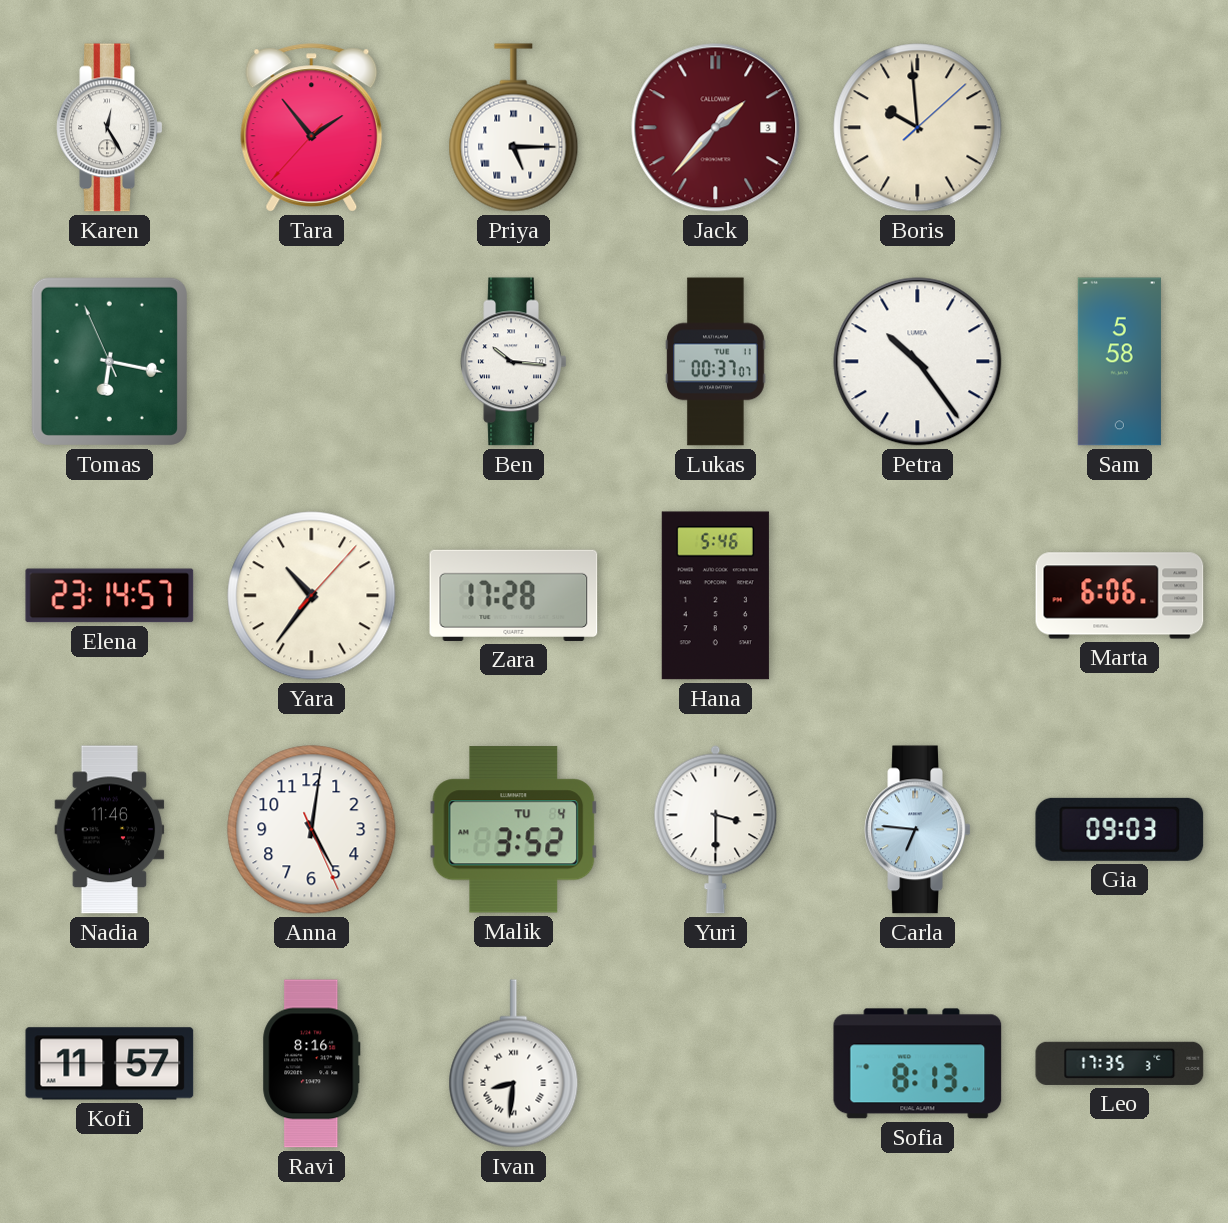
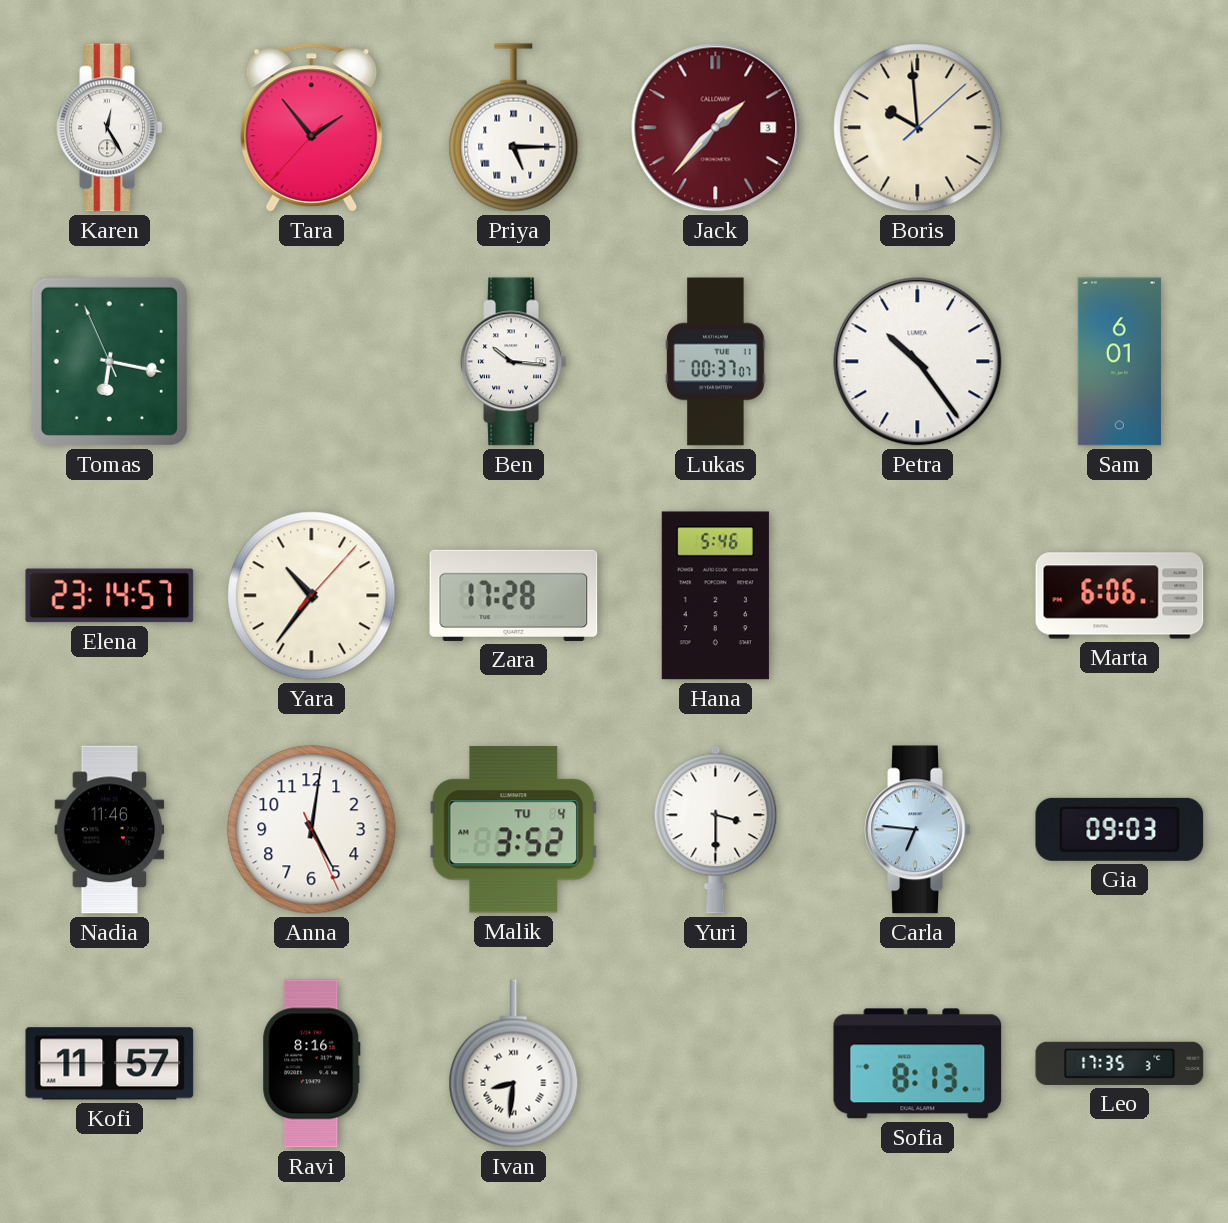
Sam: 5:58 -> 6:01 (1119, 362)
